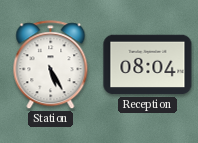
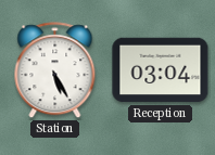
Reception: 08:04 -> 03:04 (161, 70)
